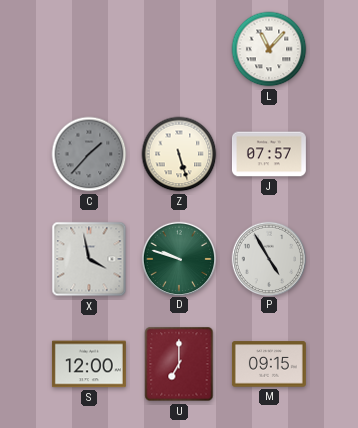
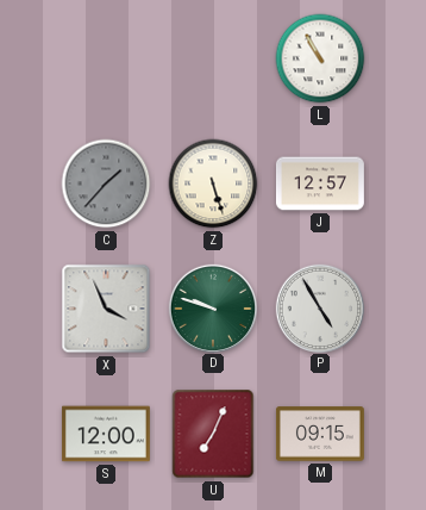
L: 11:07 -> 10:55 (320, 58)
J: 07:57 -> 12:57 (320, 184)
X: 3:58 -> 3:56 (106, 309)
U: 7:00 -> 7:04 (213, 434)
